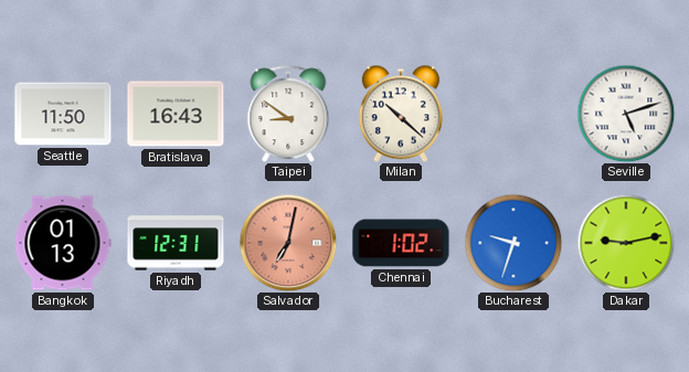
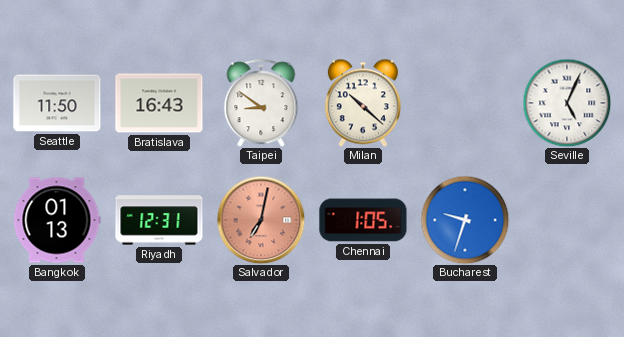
Seville: 5:12 -> 5:04 (567, 103)
Chennai: 1:02 -> 1:05 (363, 220)
Dakar: 9:13 -> none (626, 243)
